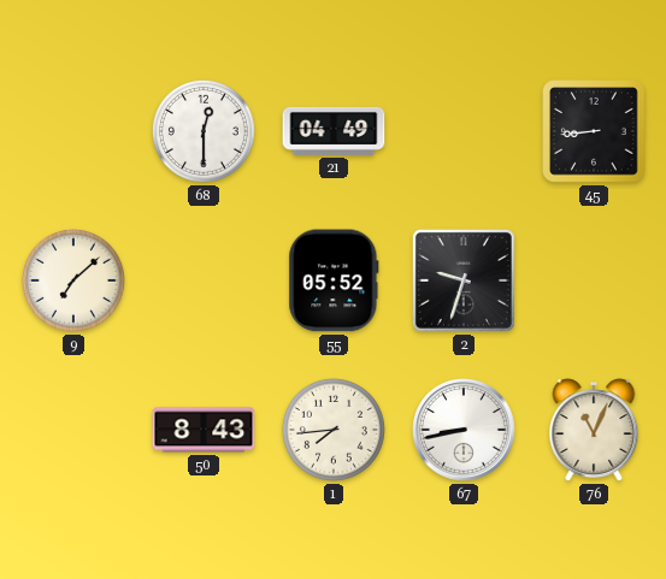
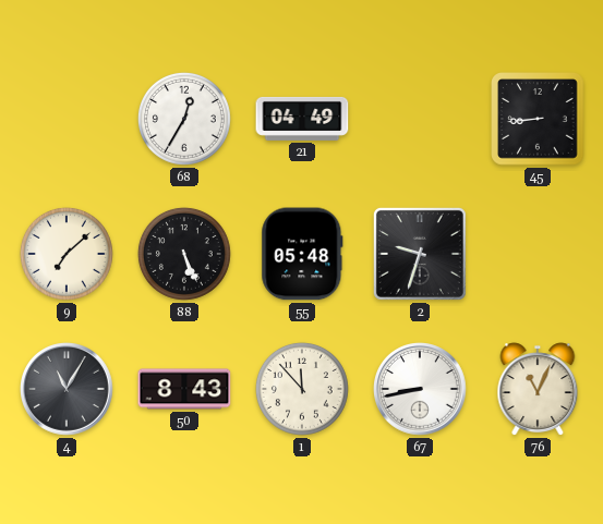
68: 12:30 -> 12:35 (184, 119)
88: none -> 5:26 (184, 254)
55: 05:52 -> 05:48 (302, 254)
4: none -> 11:05 (68, 390)
1: 7:44 -> 11:53 (302, 389)
